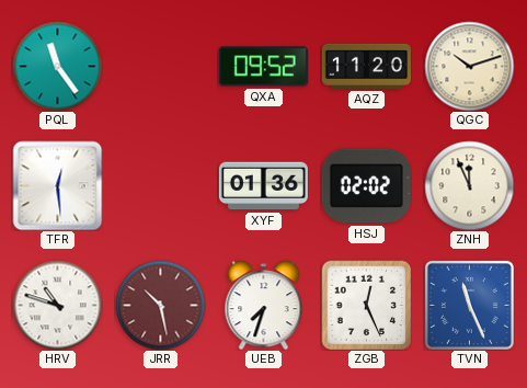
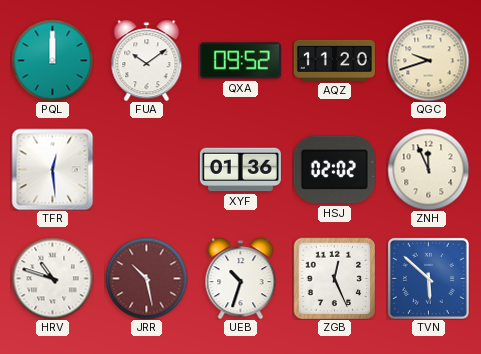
PQL: 11:24 -> 12:00 (52, 60)
FUA: none -> 10:09 (147, 60)
QGC: 10:12 -> 9:42 (428, 60)
UEB: 7:33 -> 10:33 (241, 278)
TVN: 11:26 -> 5:52 (428, 278)
